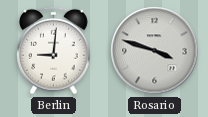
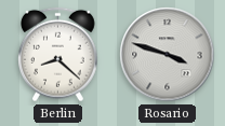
Berlin: 9:01 -> 8:22 (58, 55)
